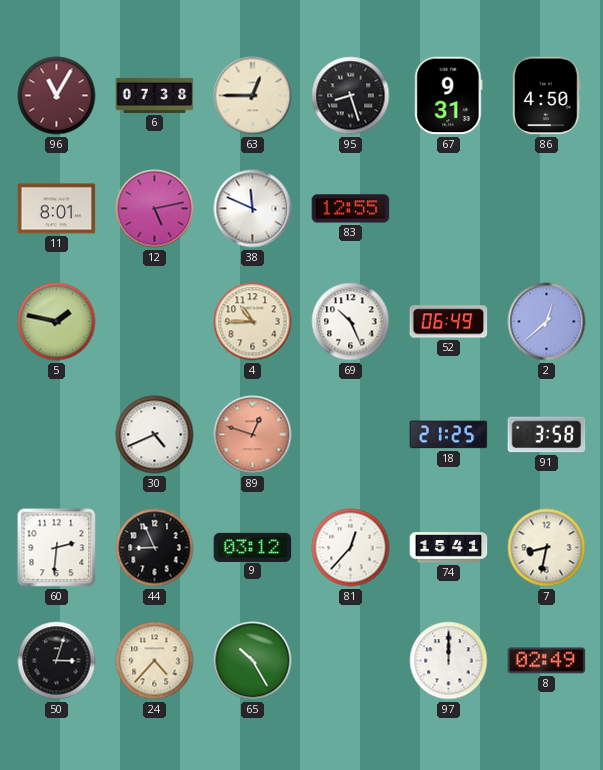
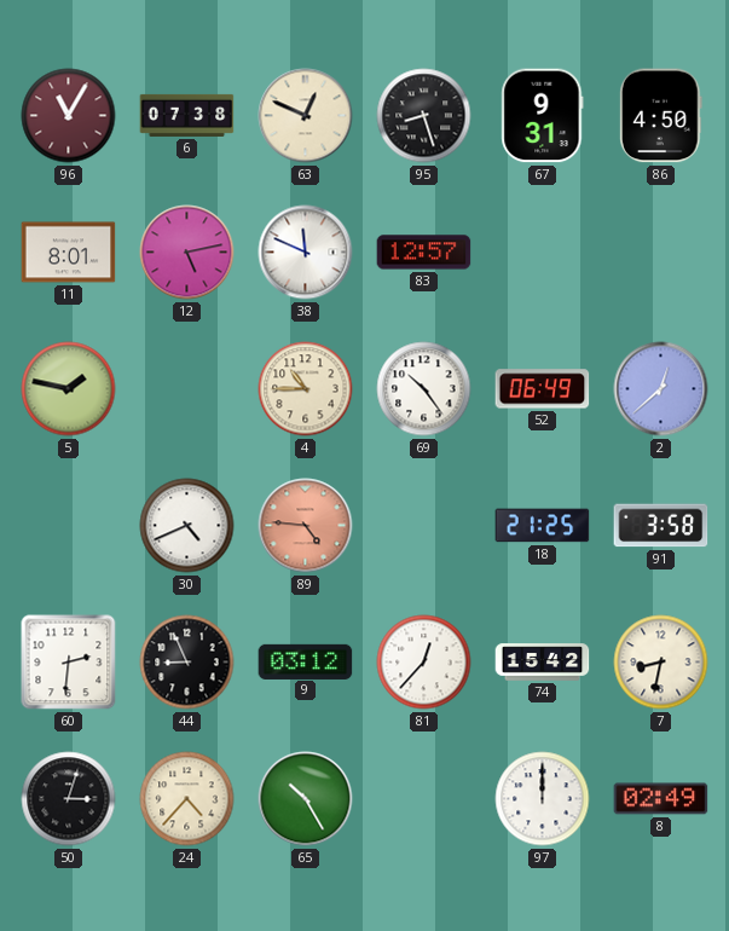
63: 12:45 -> 12:49 (306, 116)
83: 12:55 -> 12:57 (424, 253)
69: 10:26 -> 10:24 (424, 389)
89: 12:48 -> 4:46 (306, 526)
74: 15:41 -> 15:42 (543, 663)
